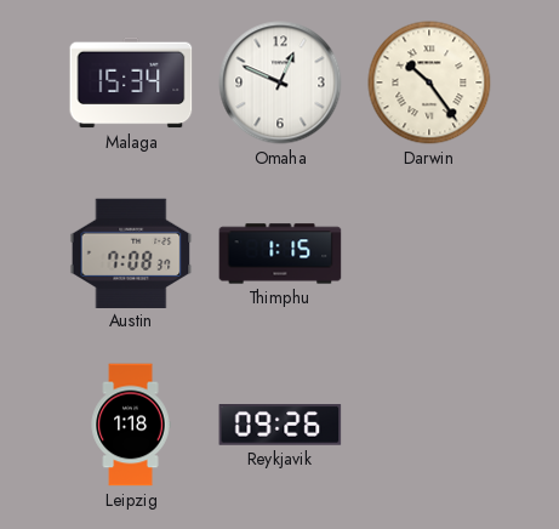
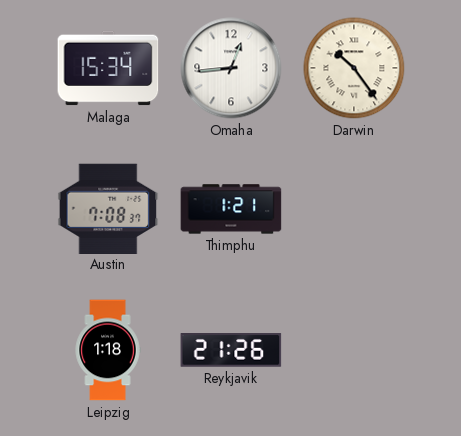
Omaha: 12:49 -> 12:44 (231, 68)
Thimphu: 1:15 -> 1:21 (231, 209)
Reykjavik: 09:26 -> 21:26 (231, 351)
